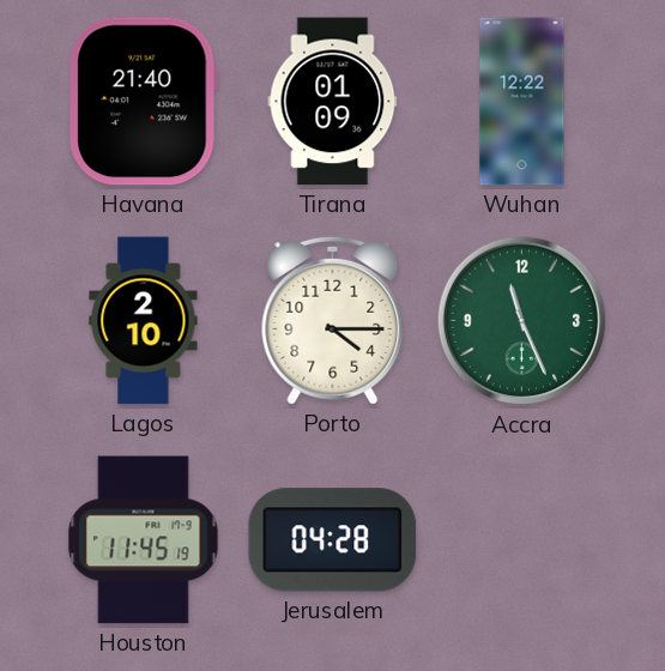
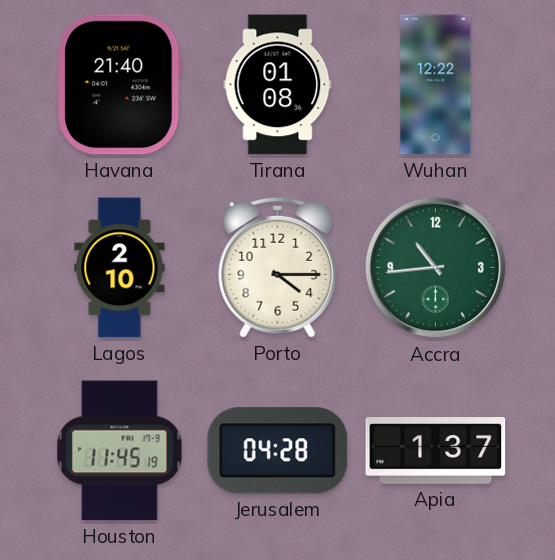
Tirana: 01:09 -> 01:08 (278, 85)
Accra: 11:26 -> 10:44 (436, 268)
Apia: none -> 1:37 (436, 451)
